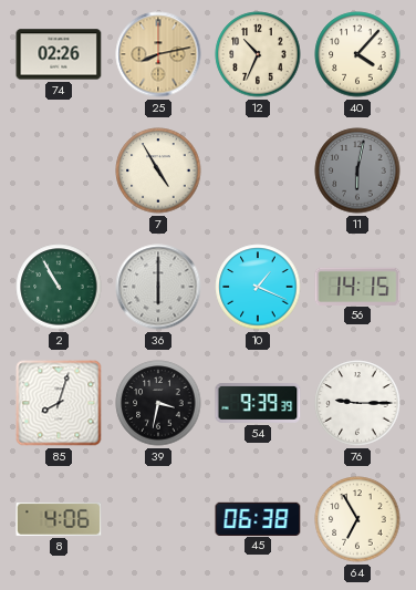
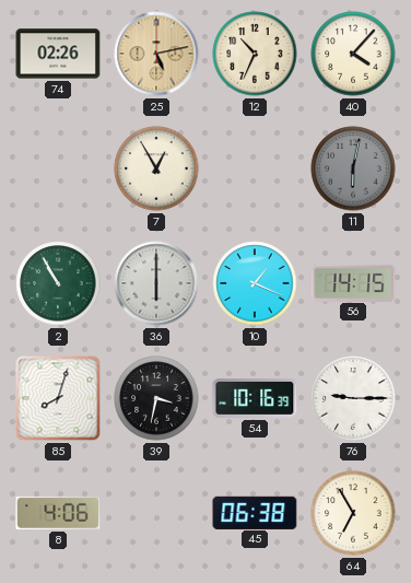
25: 8:13 -> 5:13 (156, 54)
7: 4:55 -> 12:55 (156, 168)
54: 9:39 -> 10:16 (255, 399)
